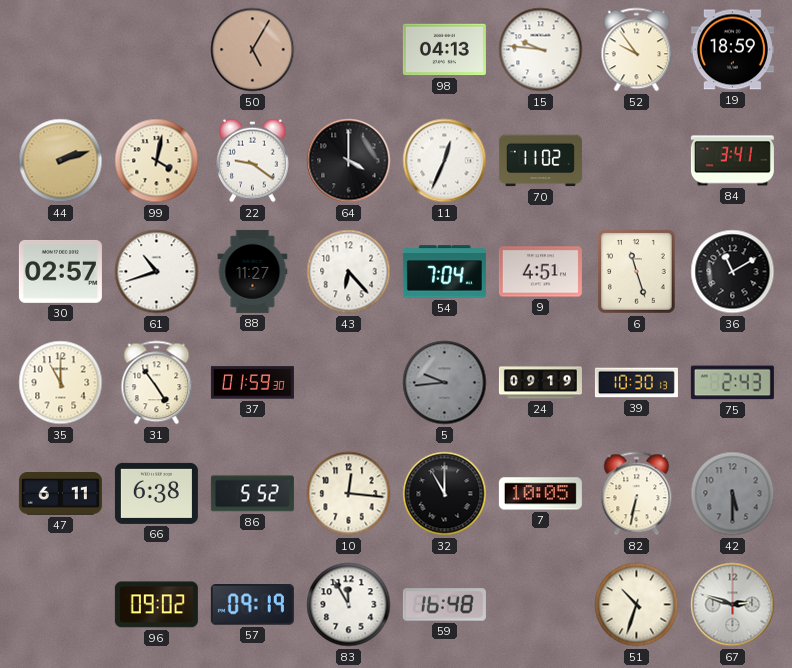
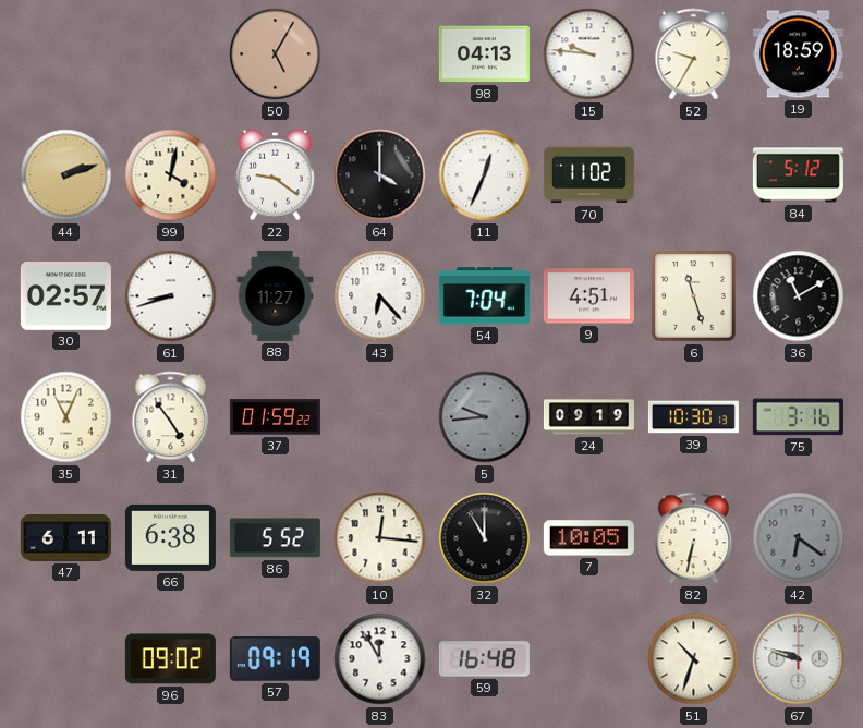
52: 9:54 -> 9:35 (694, 54)
84: 3:41 -> 5:12 (798, 175)
61: 10:42 -> 8:42 (171, 296)
35: 11:00 -> 11:04 (66, 417)
37: 01:59:30 -> 01:59:22 (275, 417)
75: 2:43 -> 3:16 (798, 417)
42: 5:30 -> 6:21 (799, 538)
67: 2:48 -> 9:48 (799, 659)
